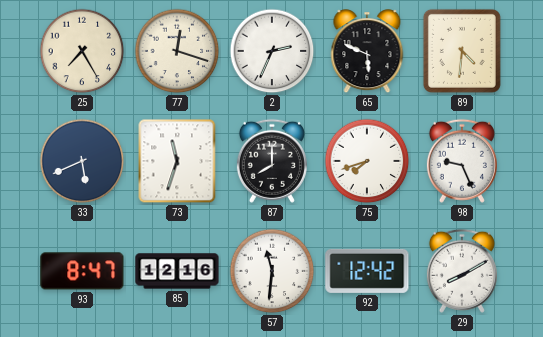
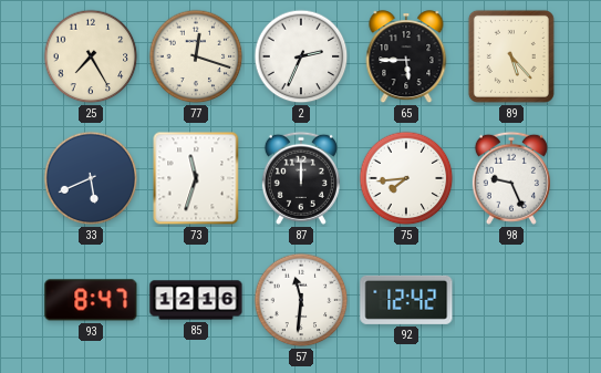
65: 5:49 -> 5:45 (406, 58)
89: 4:31 -> 5:23 (511, 56)
87: 8:00 -> 12:00 (301, 178)
75: 7:42 -> 7:44 (406, 178)
29: 8:10 -> none (462, 271)
